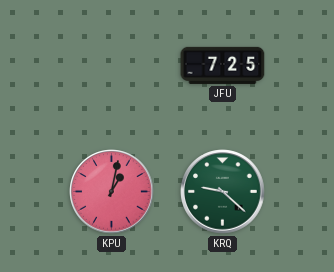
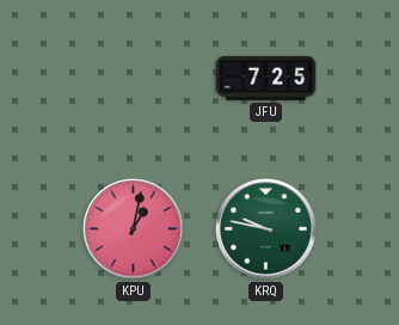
KRQ: 9:22 -> 9:47 (266, 229)
